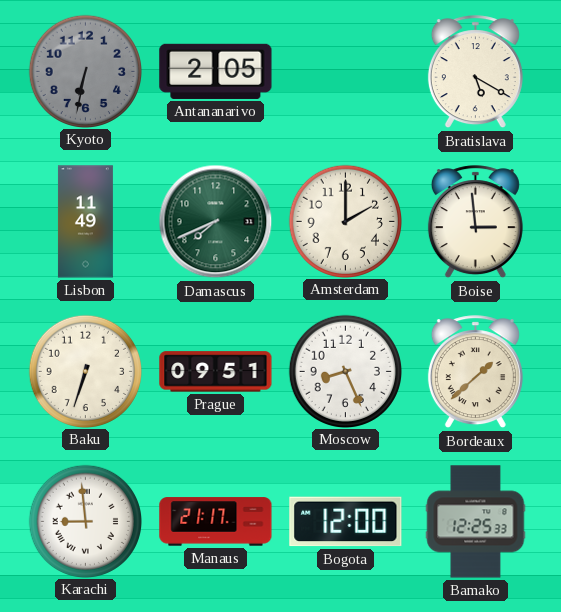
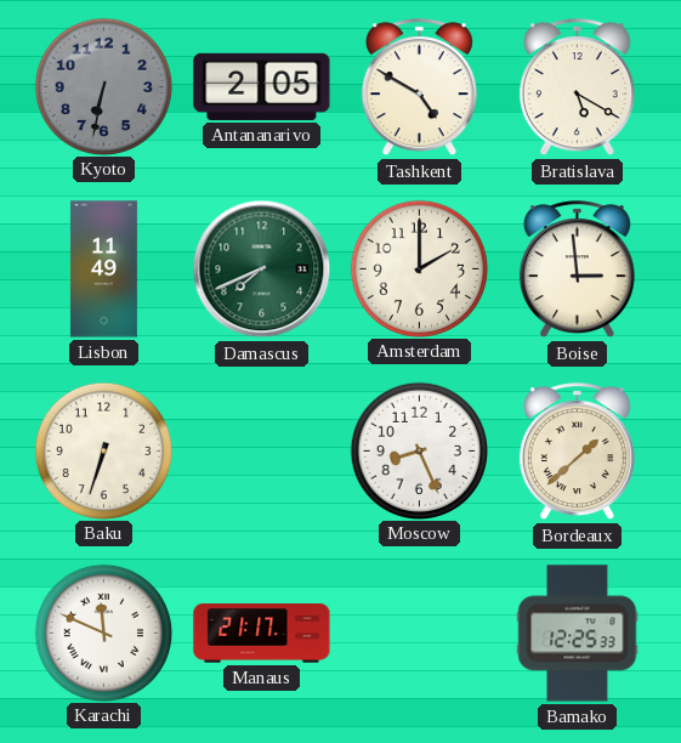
Tashkent: none -> 4:50 (419, 87)
Prague: 09:51 -> none (216, 372)
Karachi: 8:59 -> 11:49 (103, 633)
Bogota: 12:00 -> none (346, 522)
